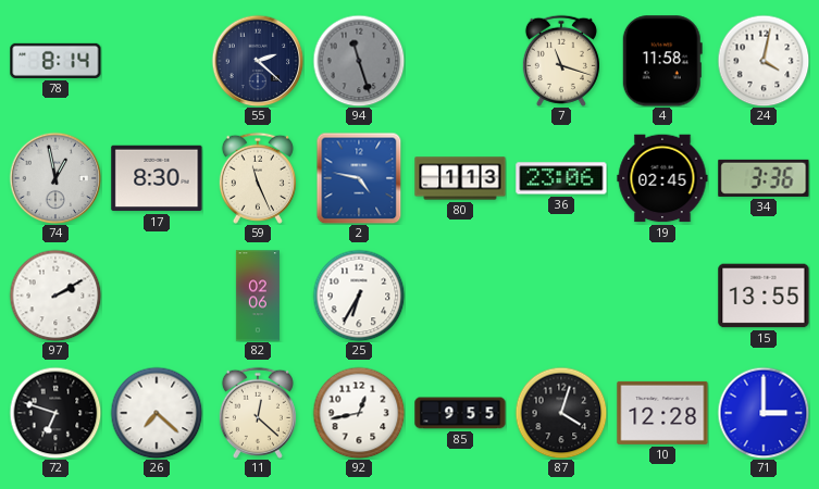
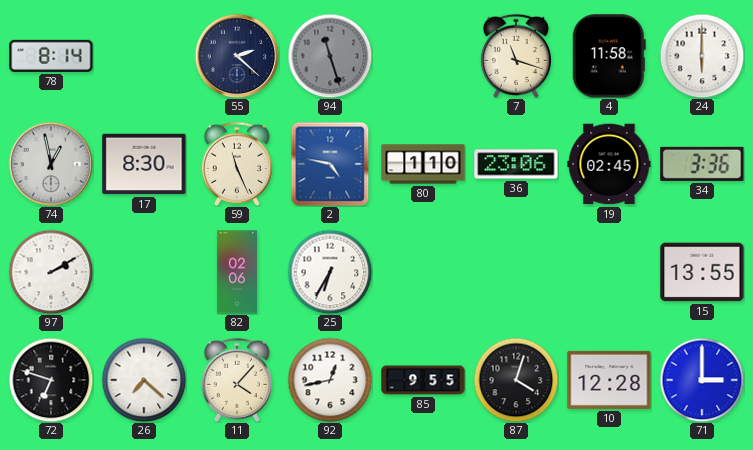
24: 4:02 -> 6:00 (702, 56)
80: 1:13 -> 1:10 (423, 164)
11: 12:22 -> 4:07 (237, 380)
